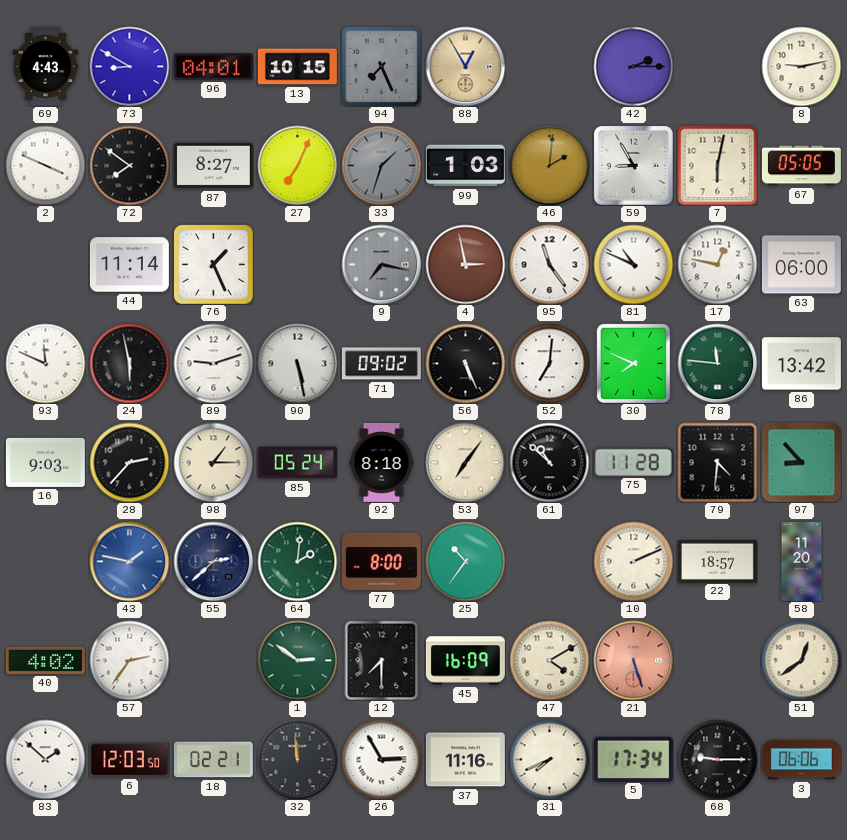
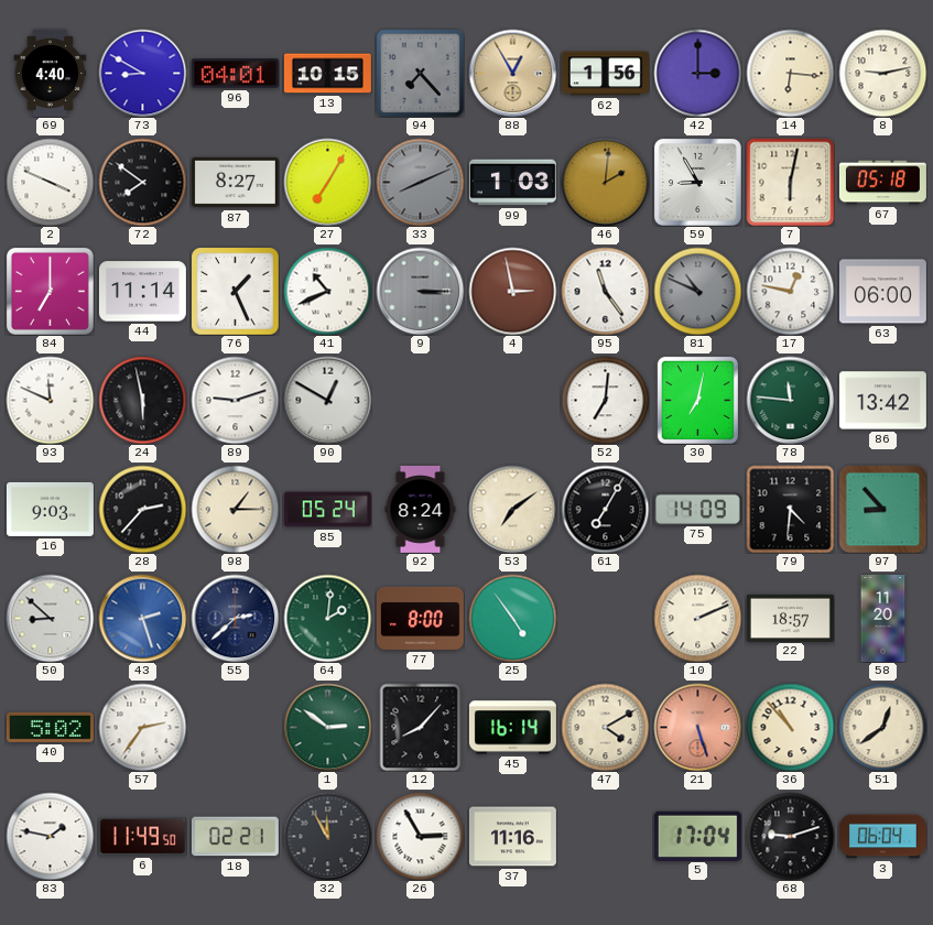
69: 4:43 -> 4:40 (51, 73)
94: 7:26 -> 7:23 (420, 73)
62: none -> 1:56 (605, 74)
42: 2:15 -> 3:00 (697, 73)
14: none -> 6:16 (790, 73)
27: 7:04 -> 7:05 (327, 182)
33: 1:33 -> 8:11 (420, 182)
67: 05:05 -> 05:18 (882, 183)
84: none -> 7:00 (50, 291)
41: none -> 10:41 (327, 291)
9: 7:17 -> 3:15 (420, 291)
81 dial: white -> grey (697, 291)
90: 5:28 -> 12:50 (327, 400)
71: 09:02 -> none (381, 364)
56: 5:26 -> none (465, 363)
30: 7:49 -> 7:02 (697, 400)
92: 8:18 -> 8:24 (421, 509)
53: 7:06 -> 7:09 (512, 509)
61: 10:52 -> 7:05 (605, 509)
75: 11:28 -> 14:09 (697, 509)
50: none -> 8:52 (50, 618)
43: 1:47 -> 2:27 (142, 618)
25: 10:36 -> 4:54 (512, 618)
40: 4:02 -> 5:02 (50, 727)
12: 7:30 -> 8:07 (421, 727)
45: 16:09 -> 16:14 (512, 728)
36: none -> 10:53 (790, 727)
83: 1:52 -> 1:47 (50, 836)
6: 12:03 -> 11:49 (142, 837)
32: 11:59 -> 11:55 (327, 836)
31: 7:41 -> none (549, 759)
5: 17:34 -> 17:04 (697, 836)
68: 9:15 -> 9:12 (790, 836)
3: 06:06 -> 06:04 (882, 837)
